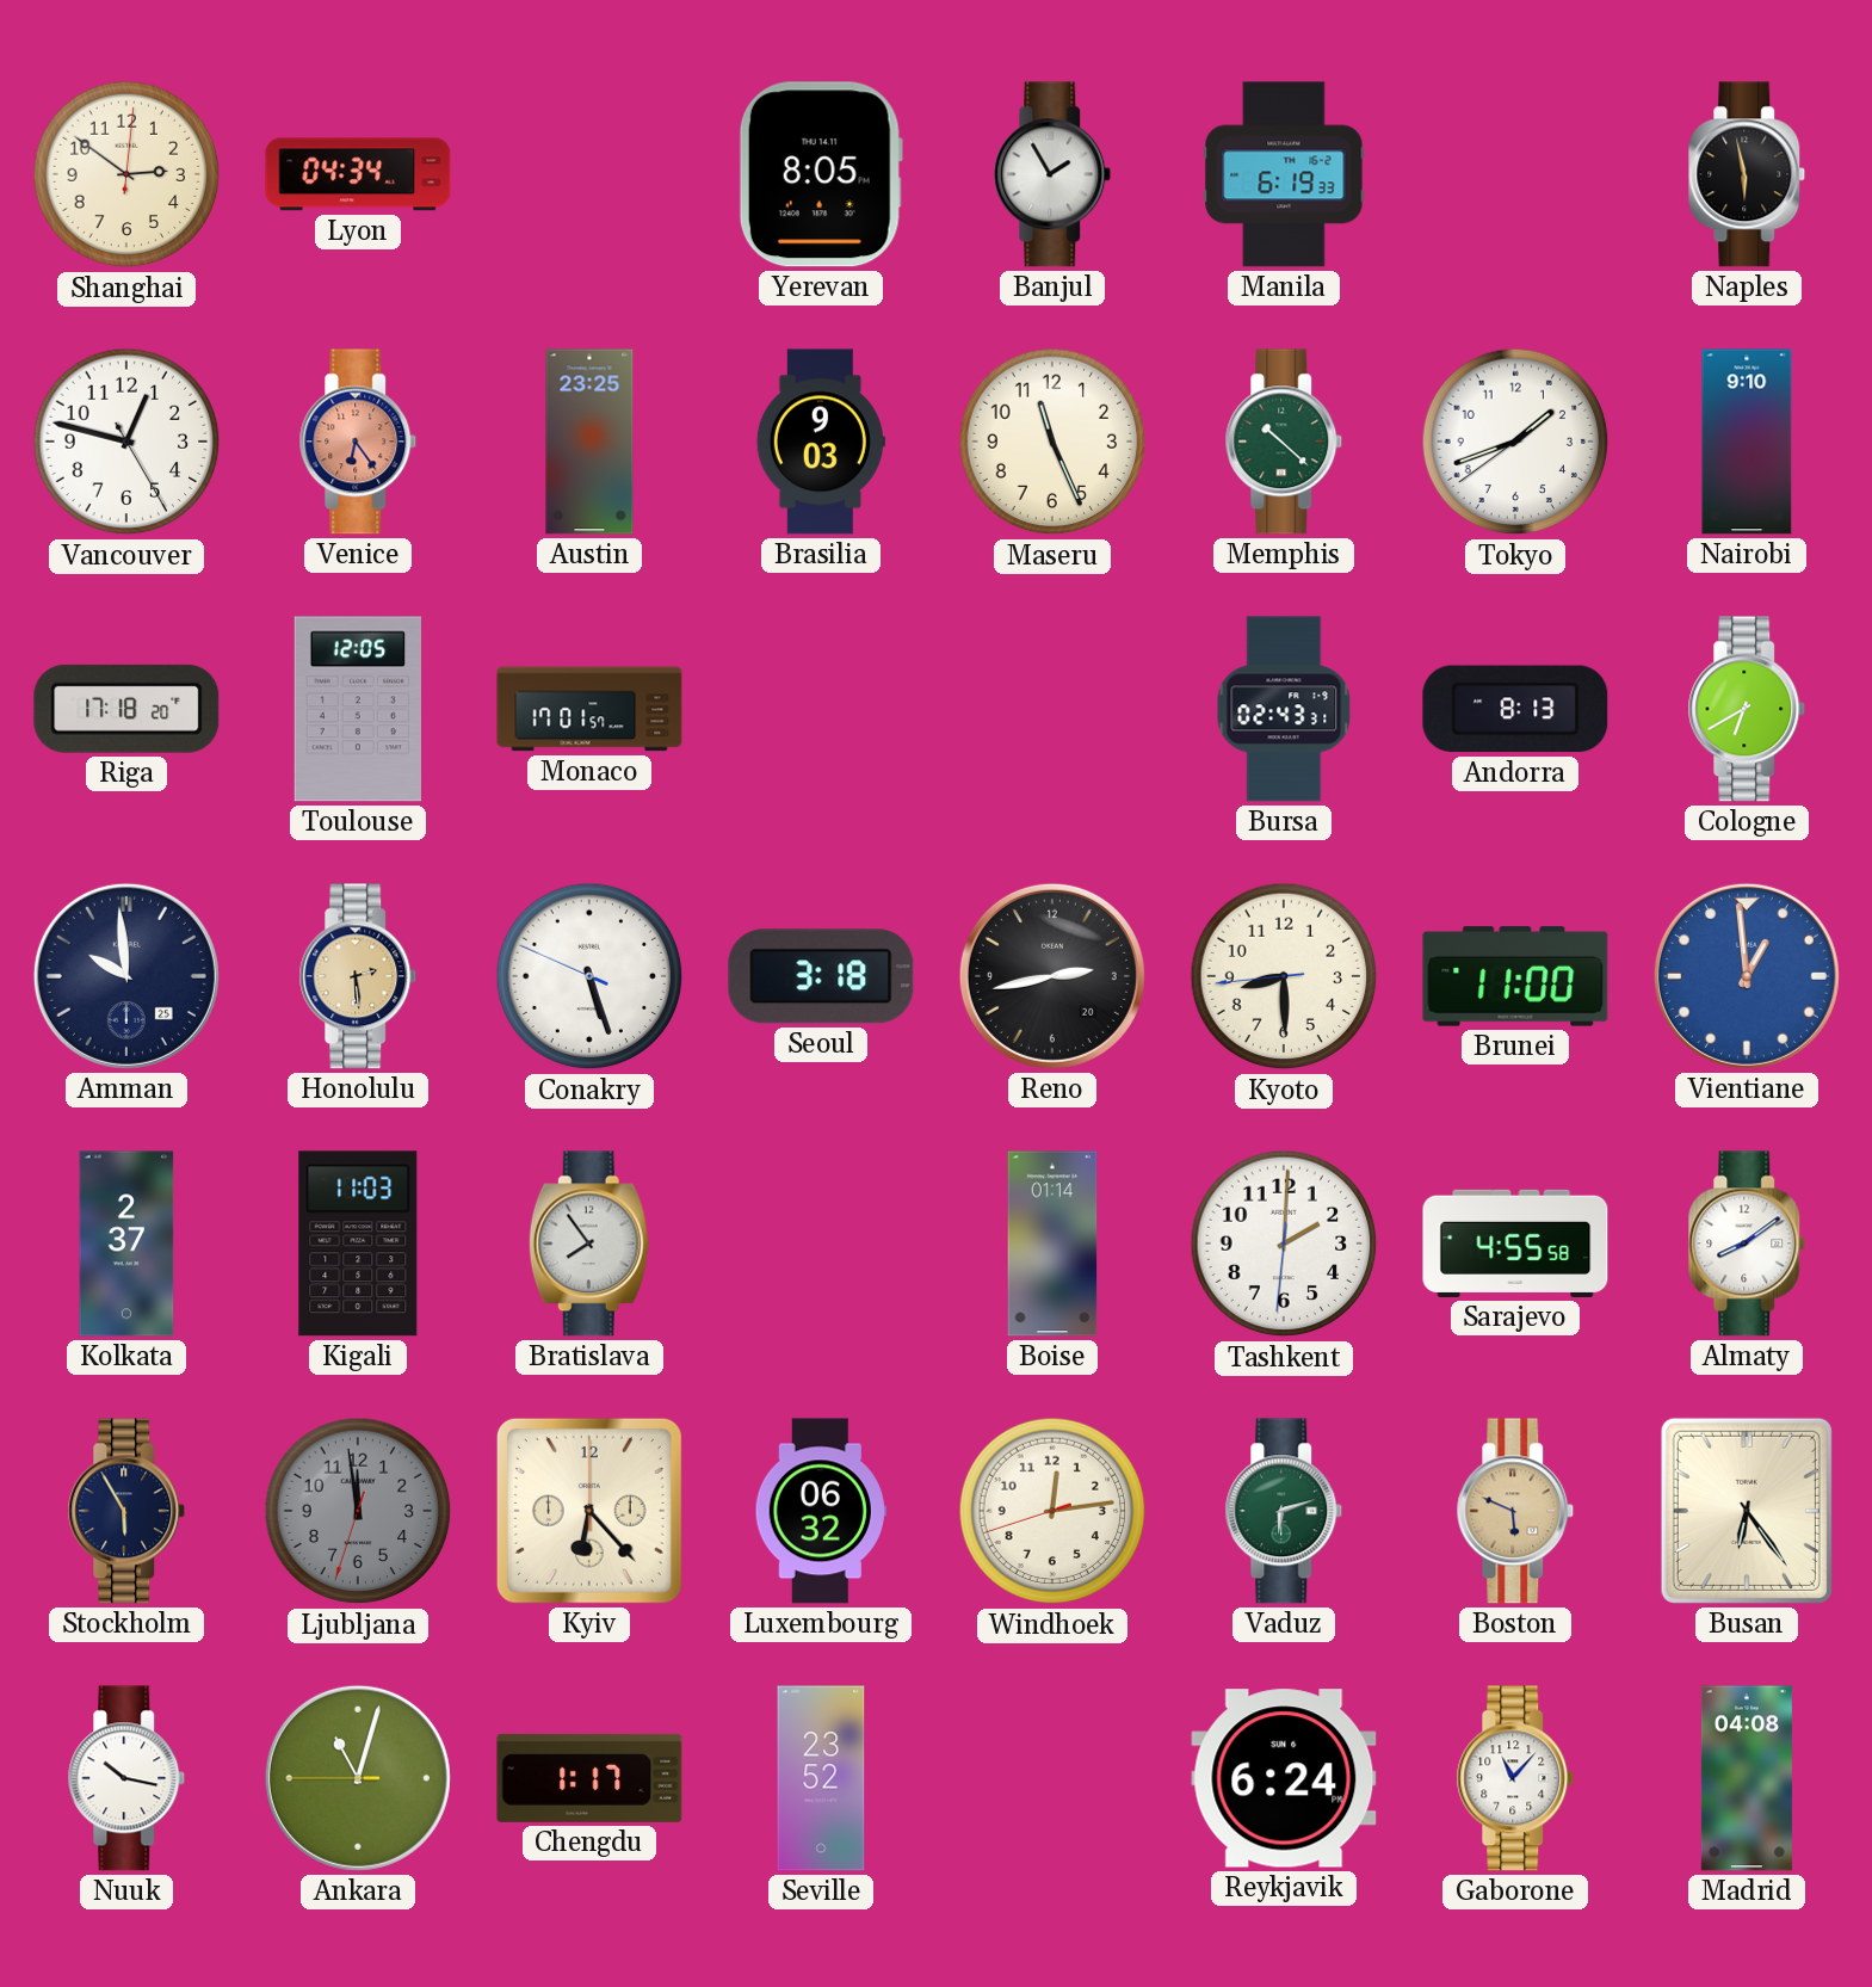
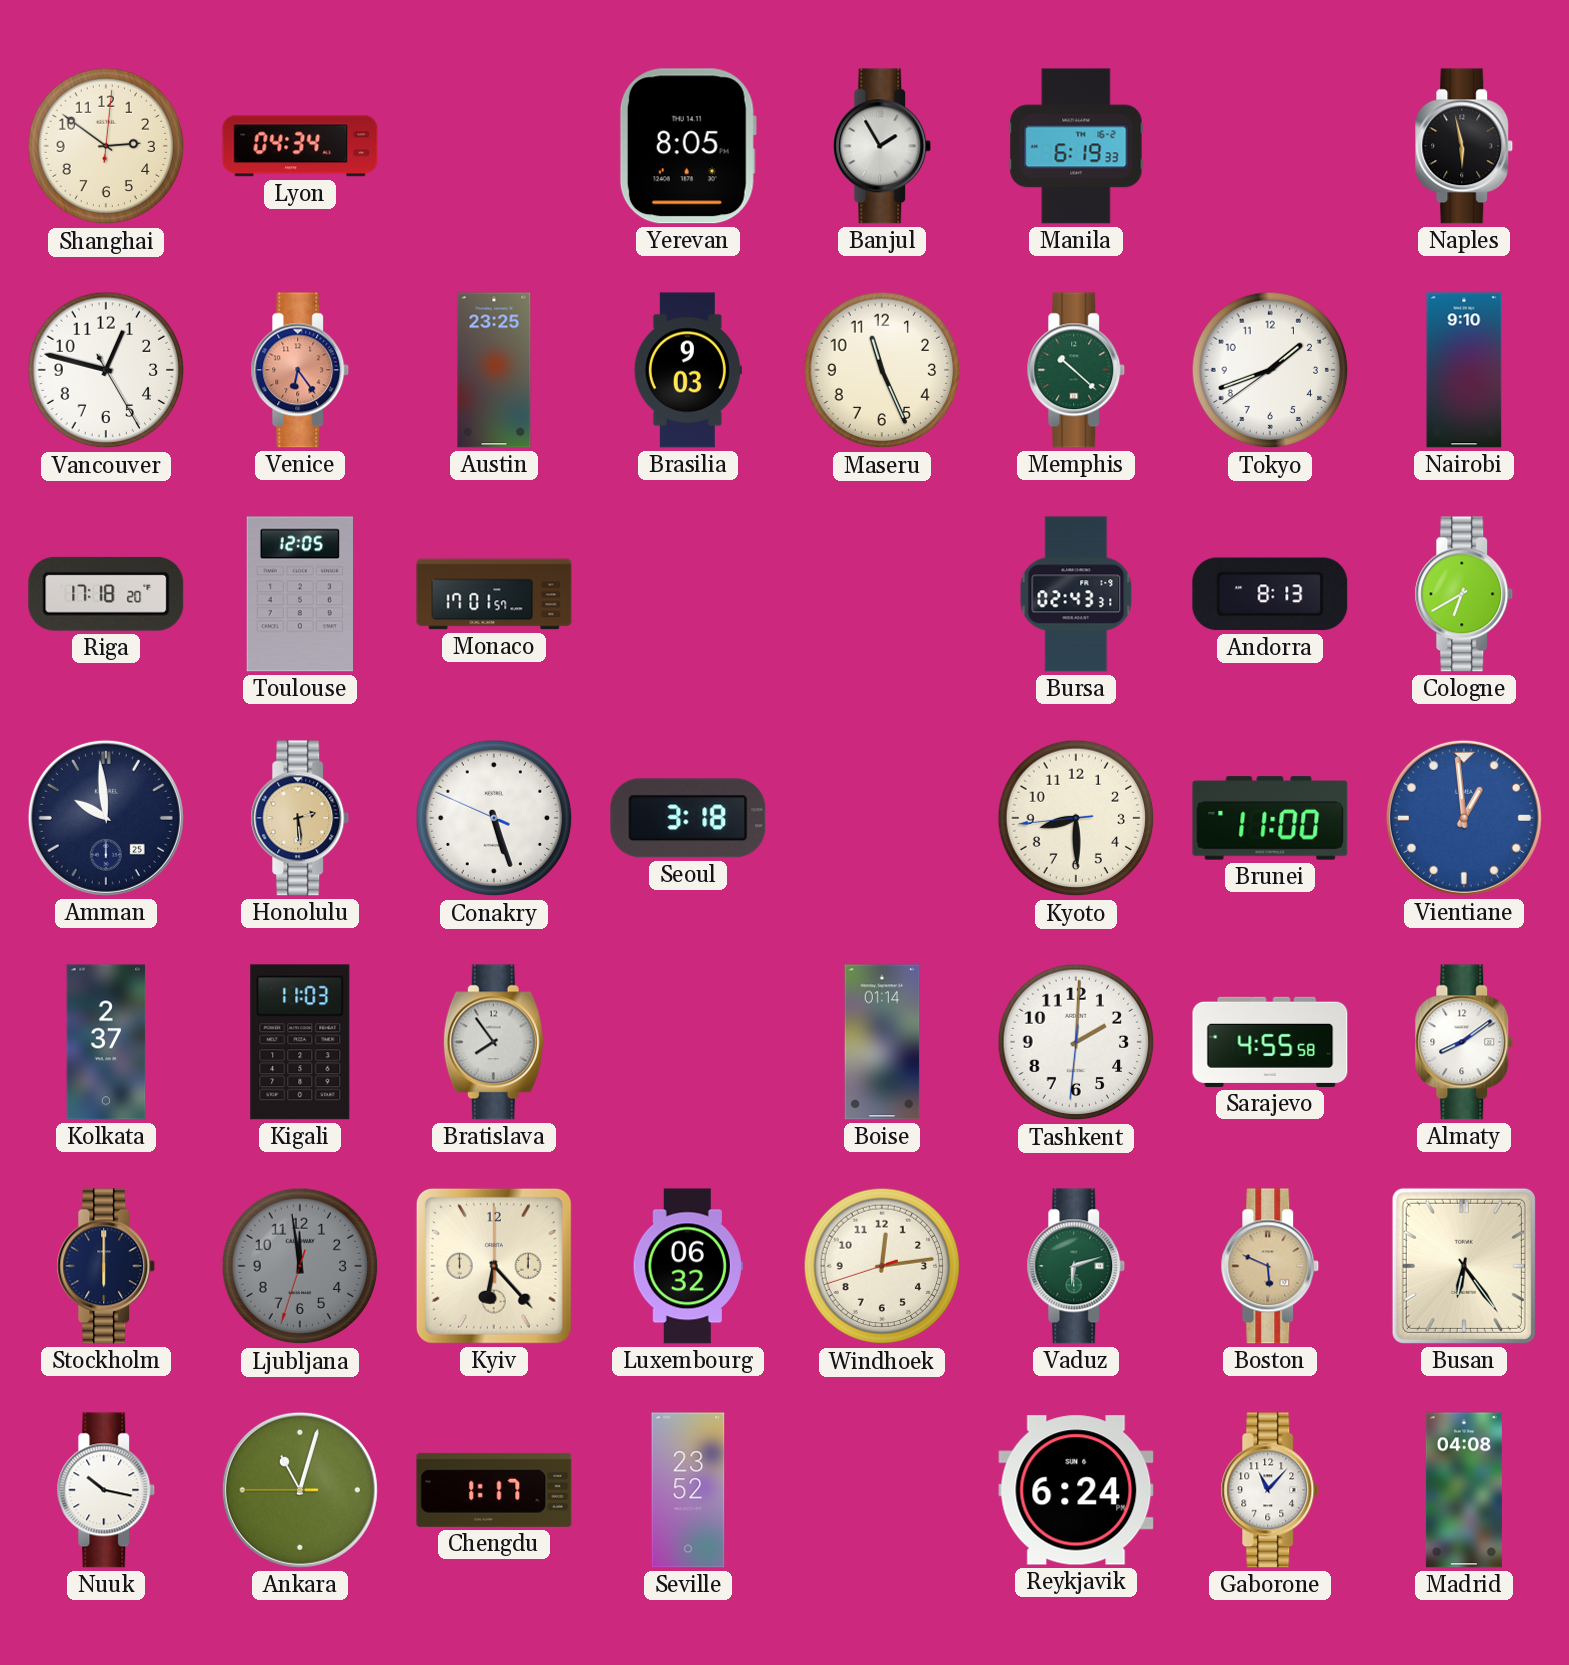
Reno: 2:43 -> none (1052, 976)
Stockholm: 5:55 -> 6:00 (106, 1266)
